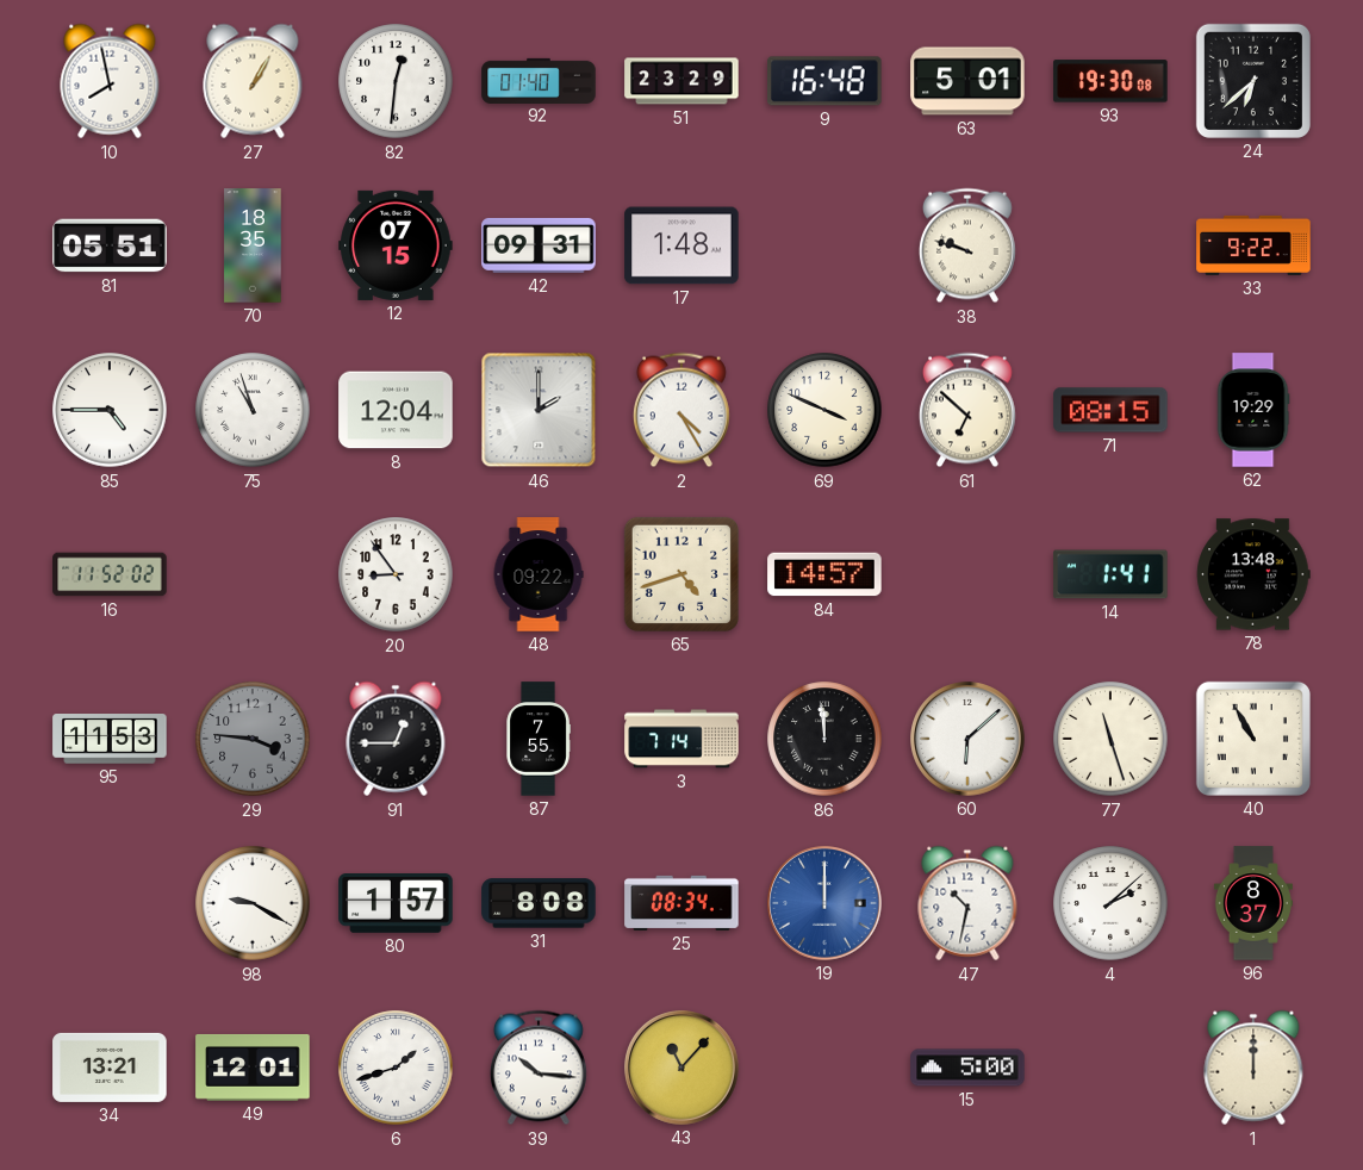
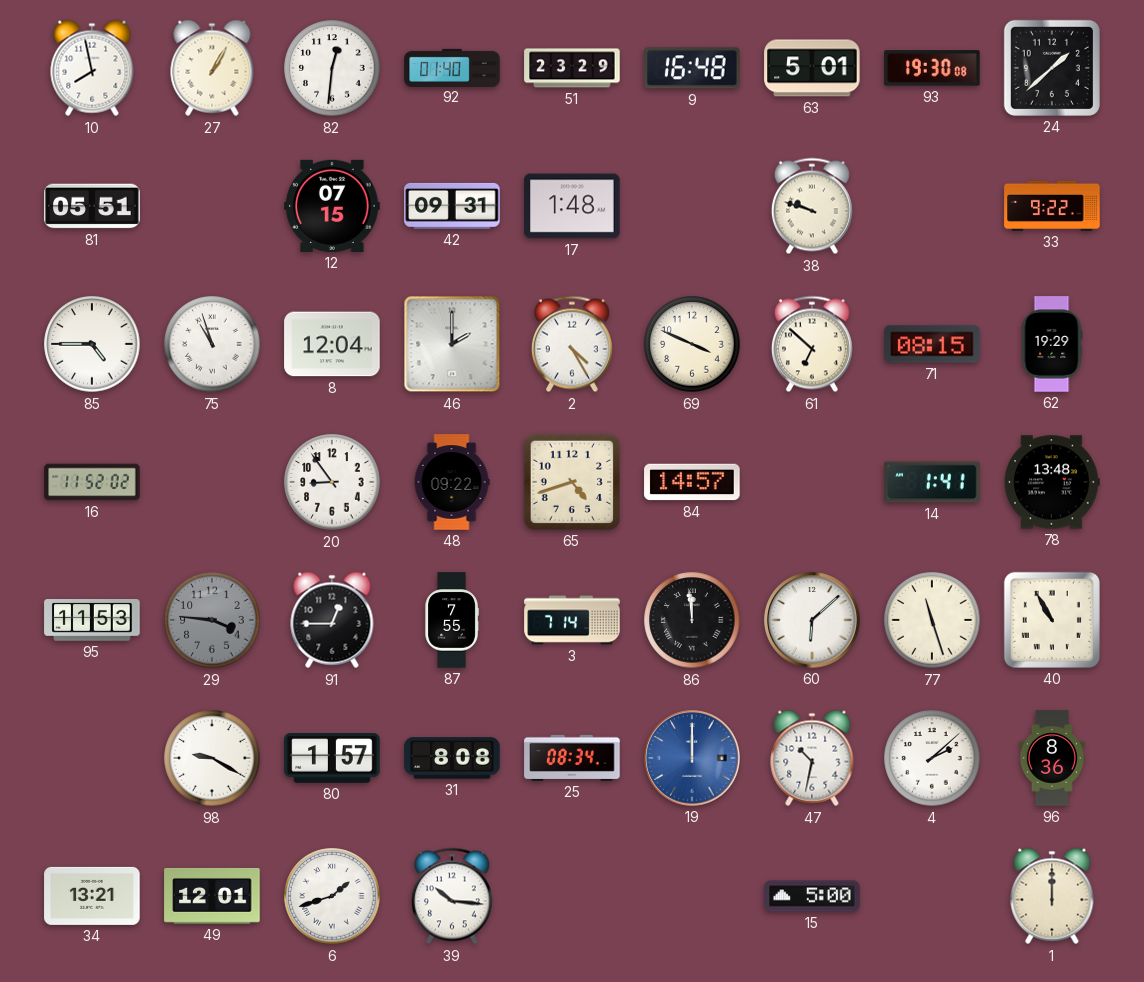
24: 6:38 -> 1:38 (1052, 68)
70: 18:35 -> none (253, 245)
96: 8:37 -> 8:36 (1052, 758)
43: 11:07 -> none (681, 1068)
